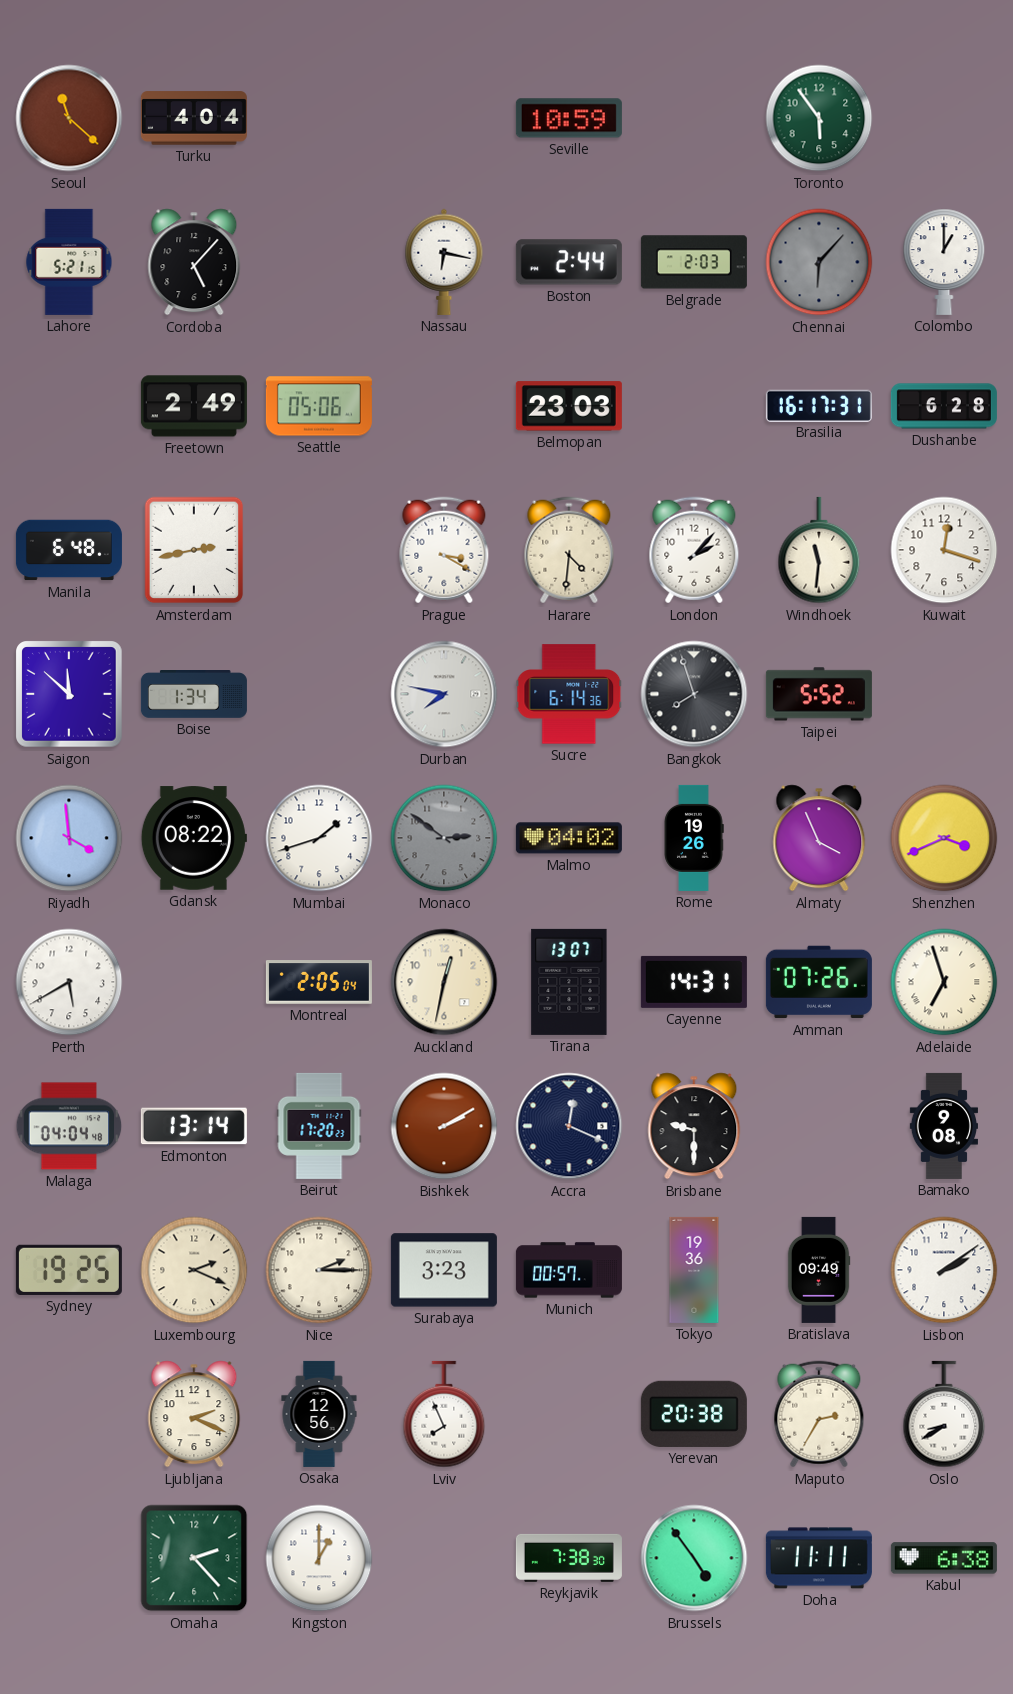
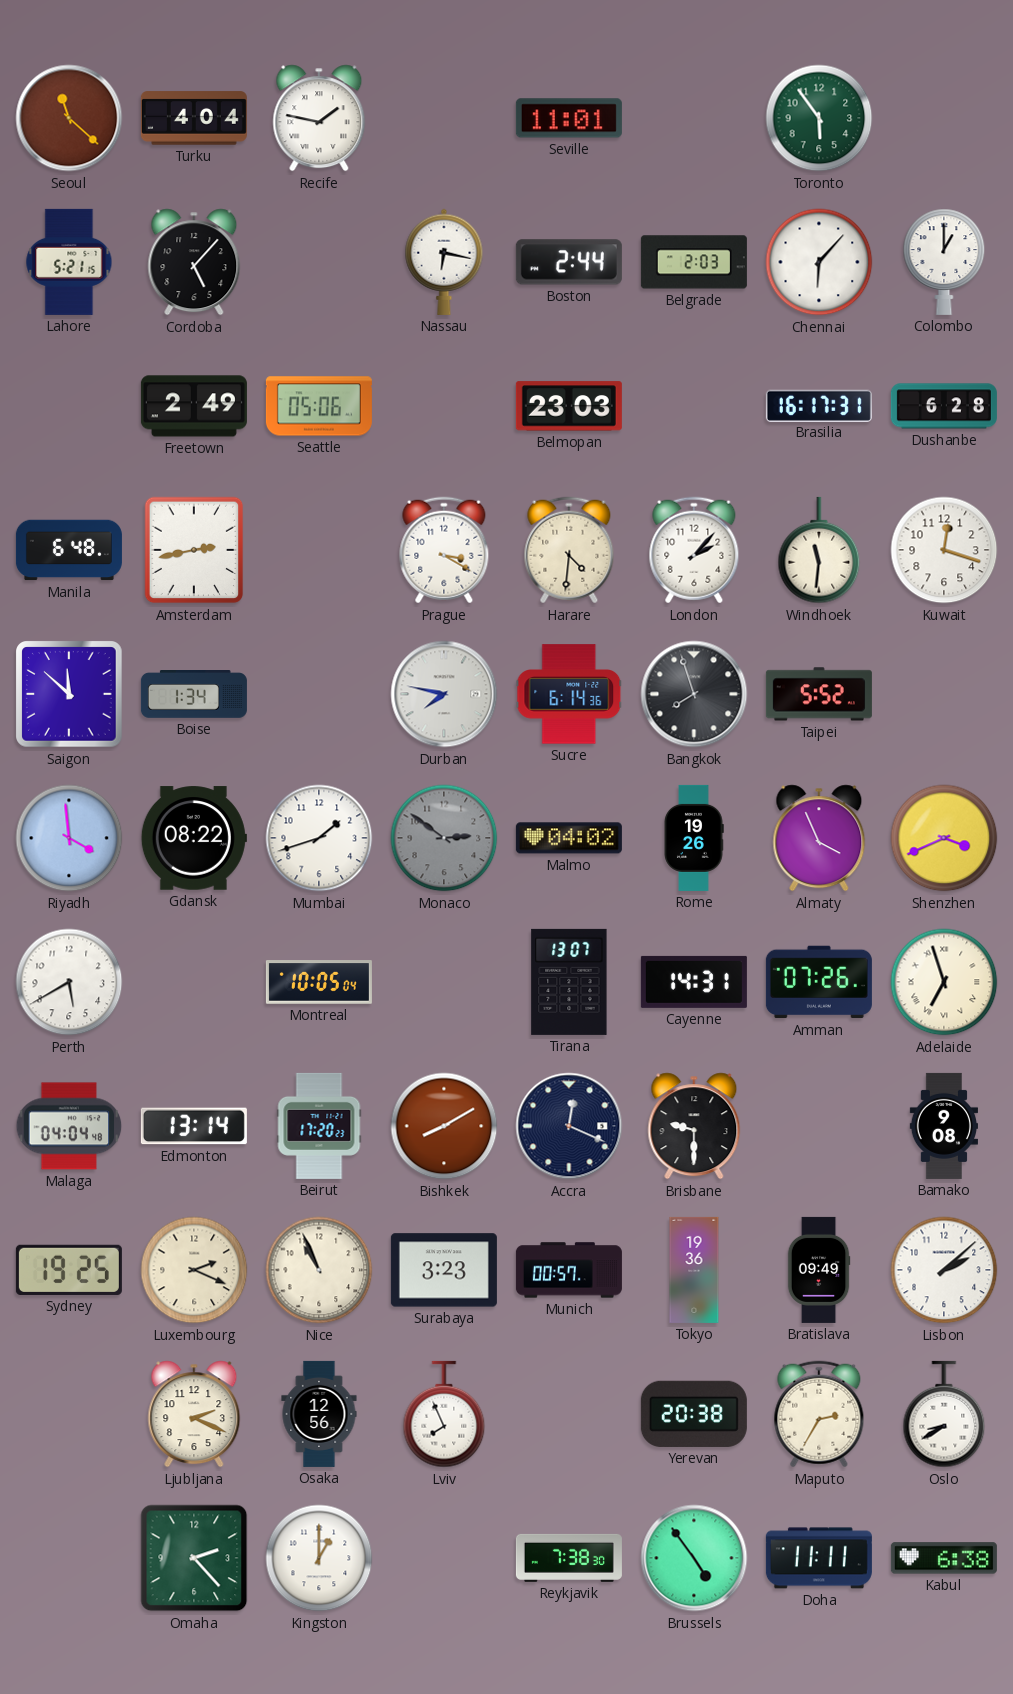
Recife: none -> 1:47 (319, 118)
Seville: 10:59 -> 11:01 (569, 118)
Chennai dial: grey -> white (819, 262)
Montreal: 2:05 -> 10:05 (319, 982)
Auckland: 12:32 -> none (444, 982)
Bishkek: 2:10 -> 8:10 (444, 1126)
Nice: 2:15 -> 10:56 (319, 1270)
Lisbon: 2:09 -> 2:08 (944, 1270)
